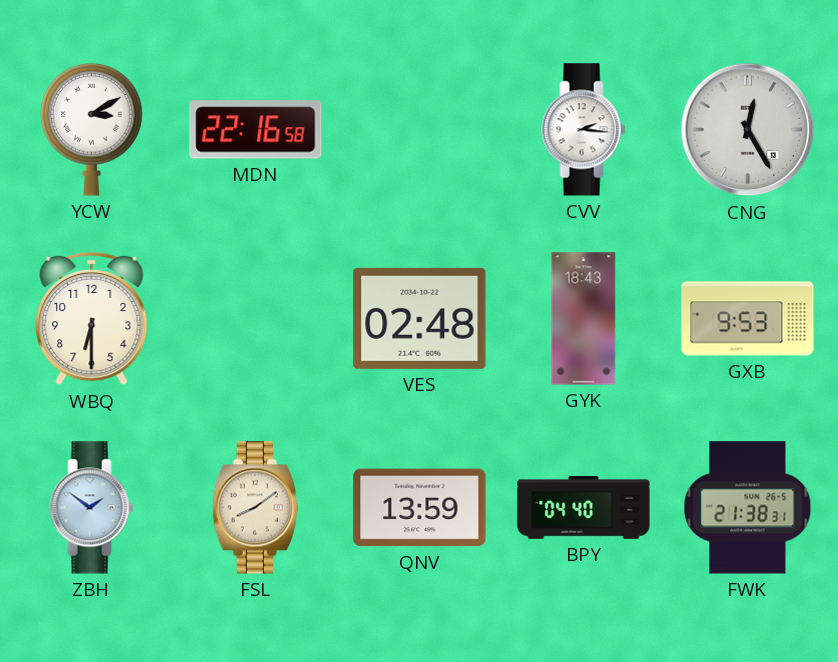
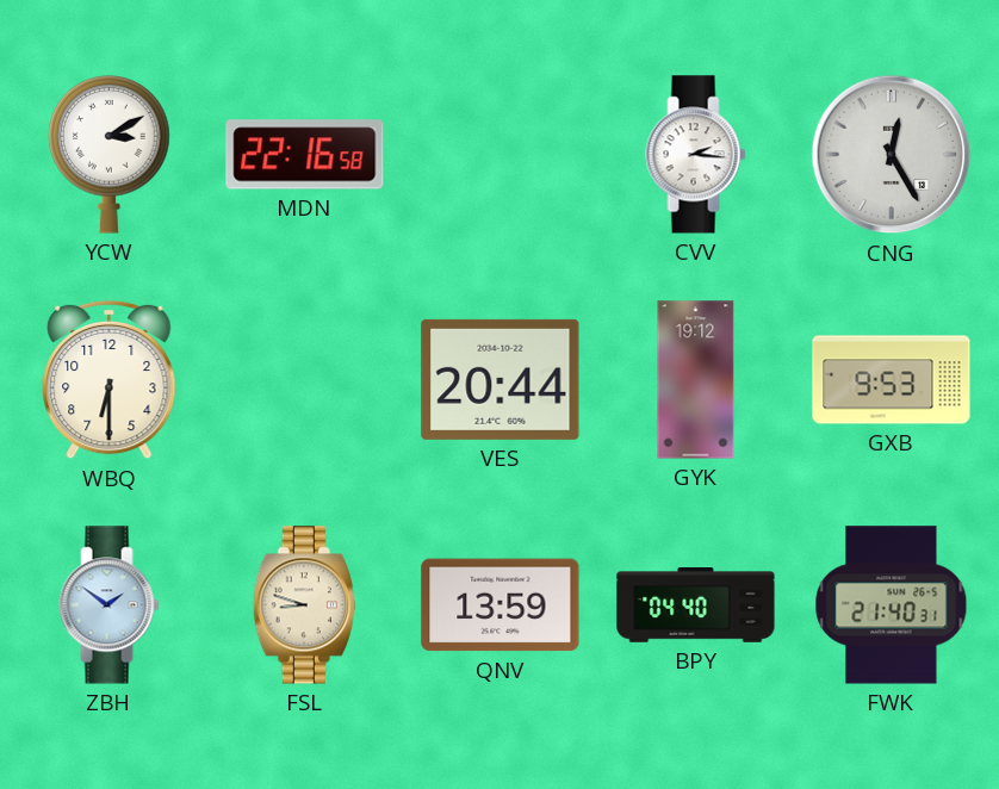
VES: 02:48 -> 20:44 (501, 379)
GYK: 18:43 -> 19:12 (696, 380)
FSL: 8:09 -> 8:48 (304, 605)
FWK: 21:38 -> 21:40 (892, 605)
